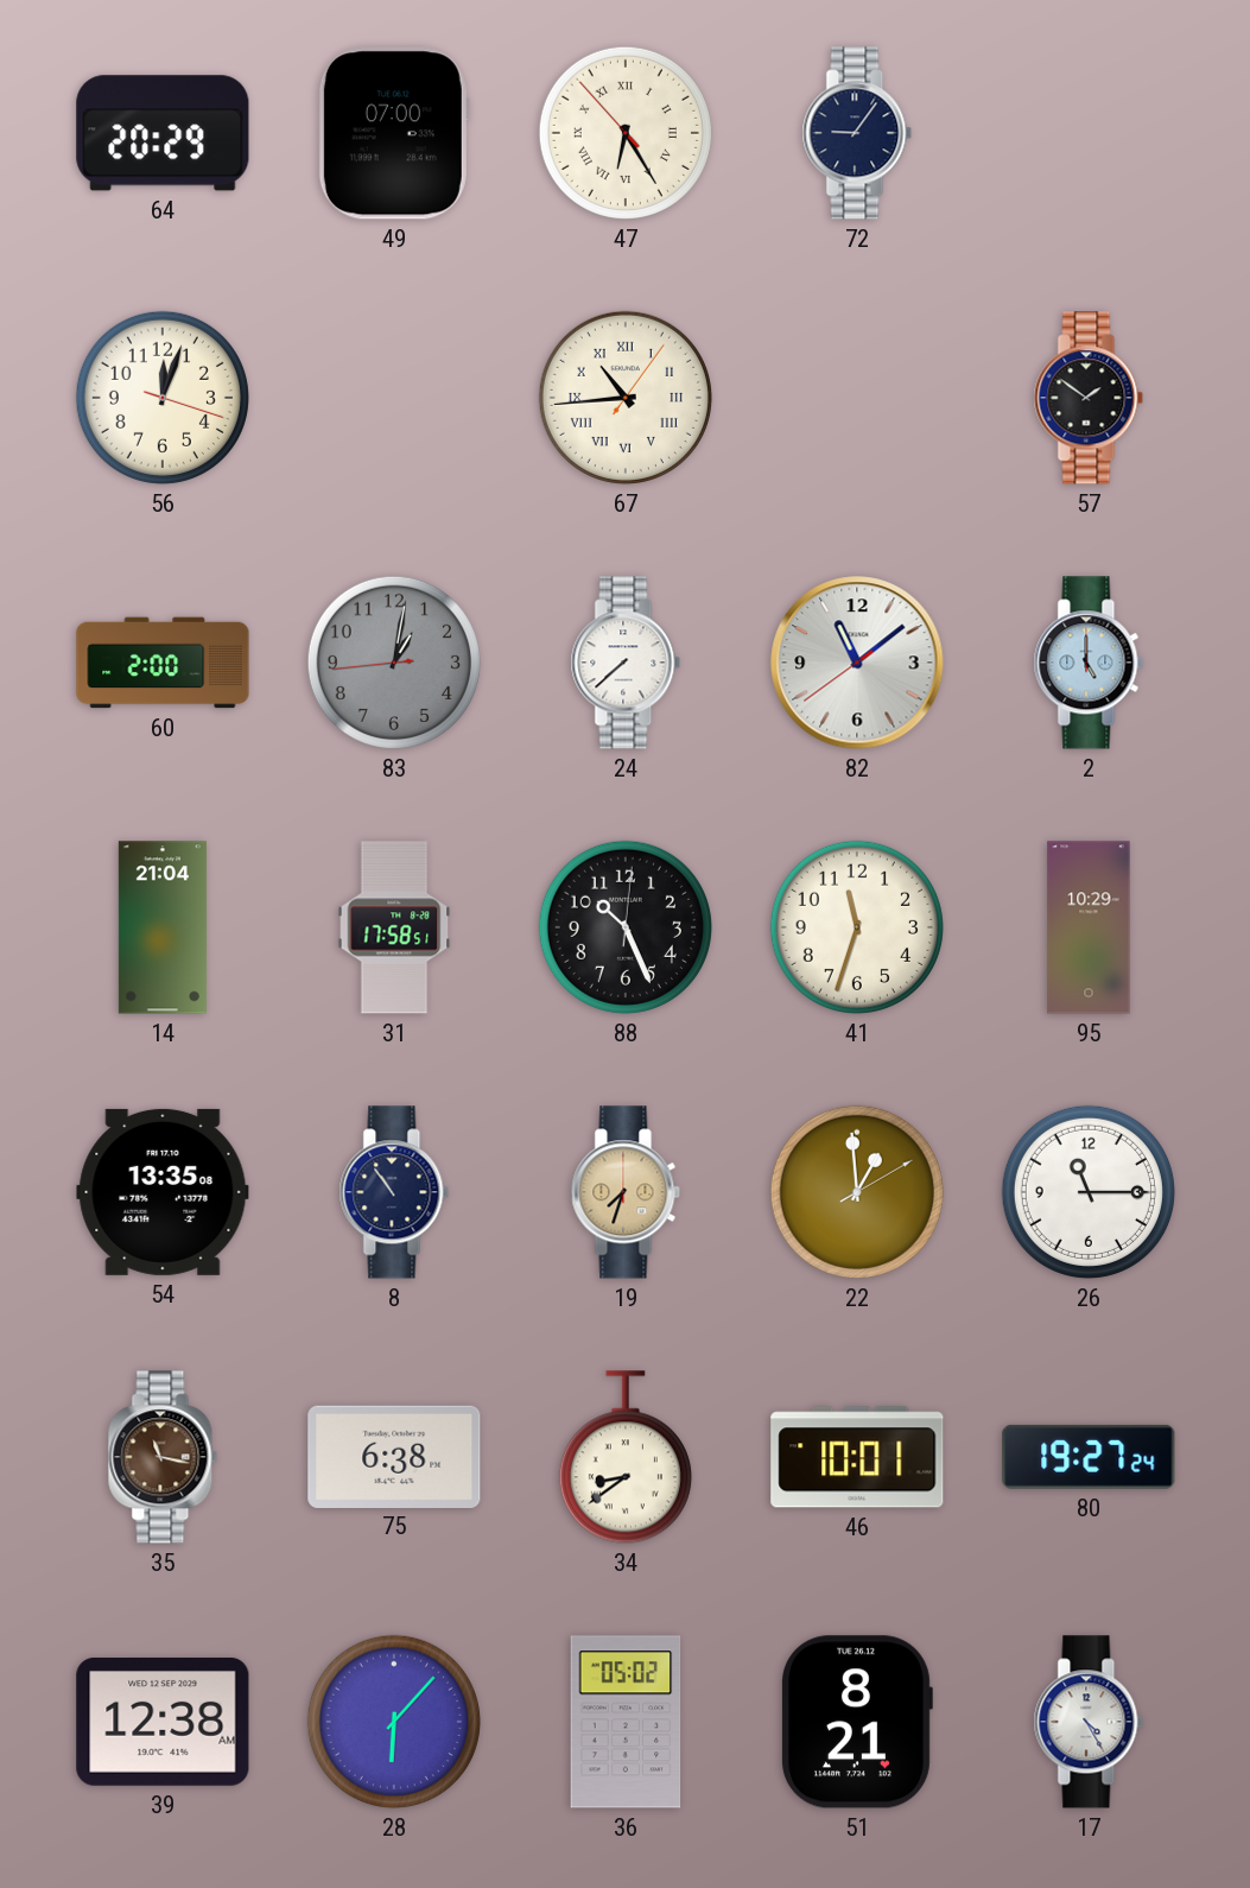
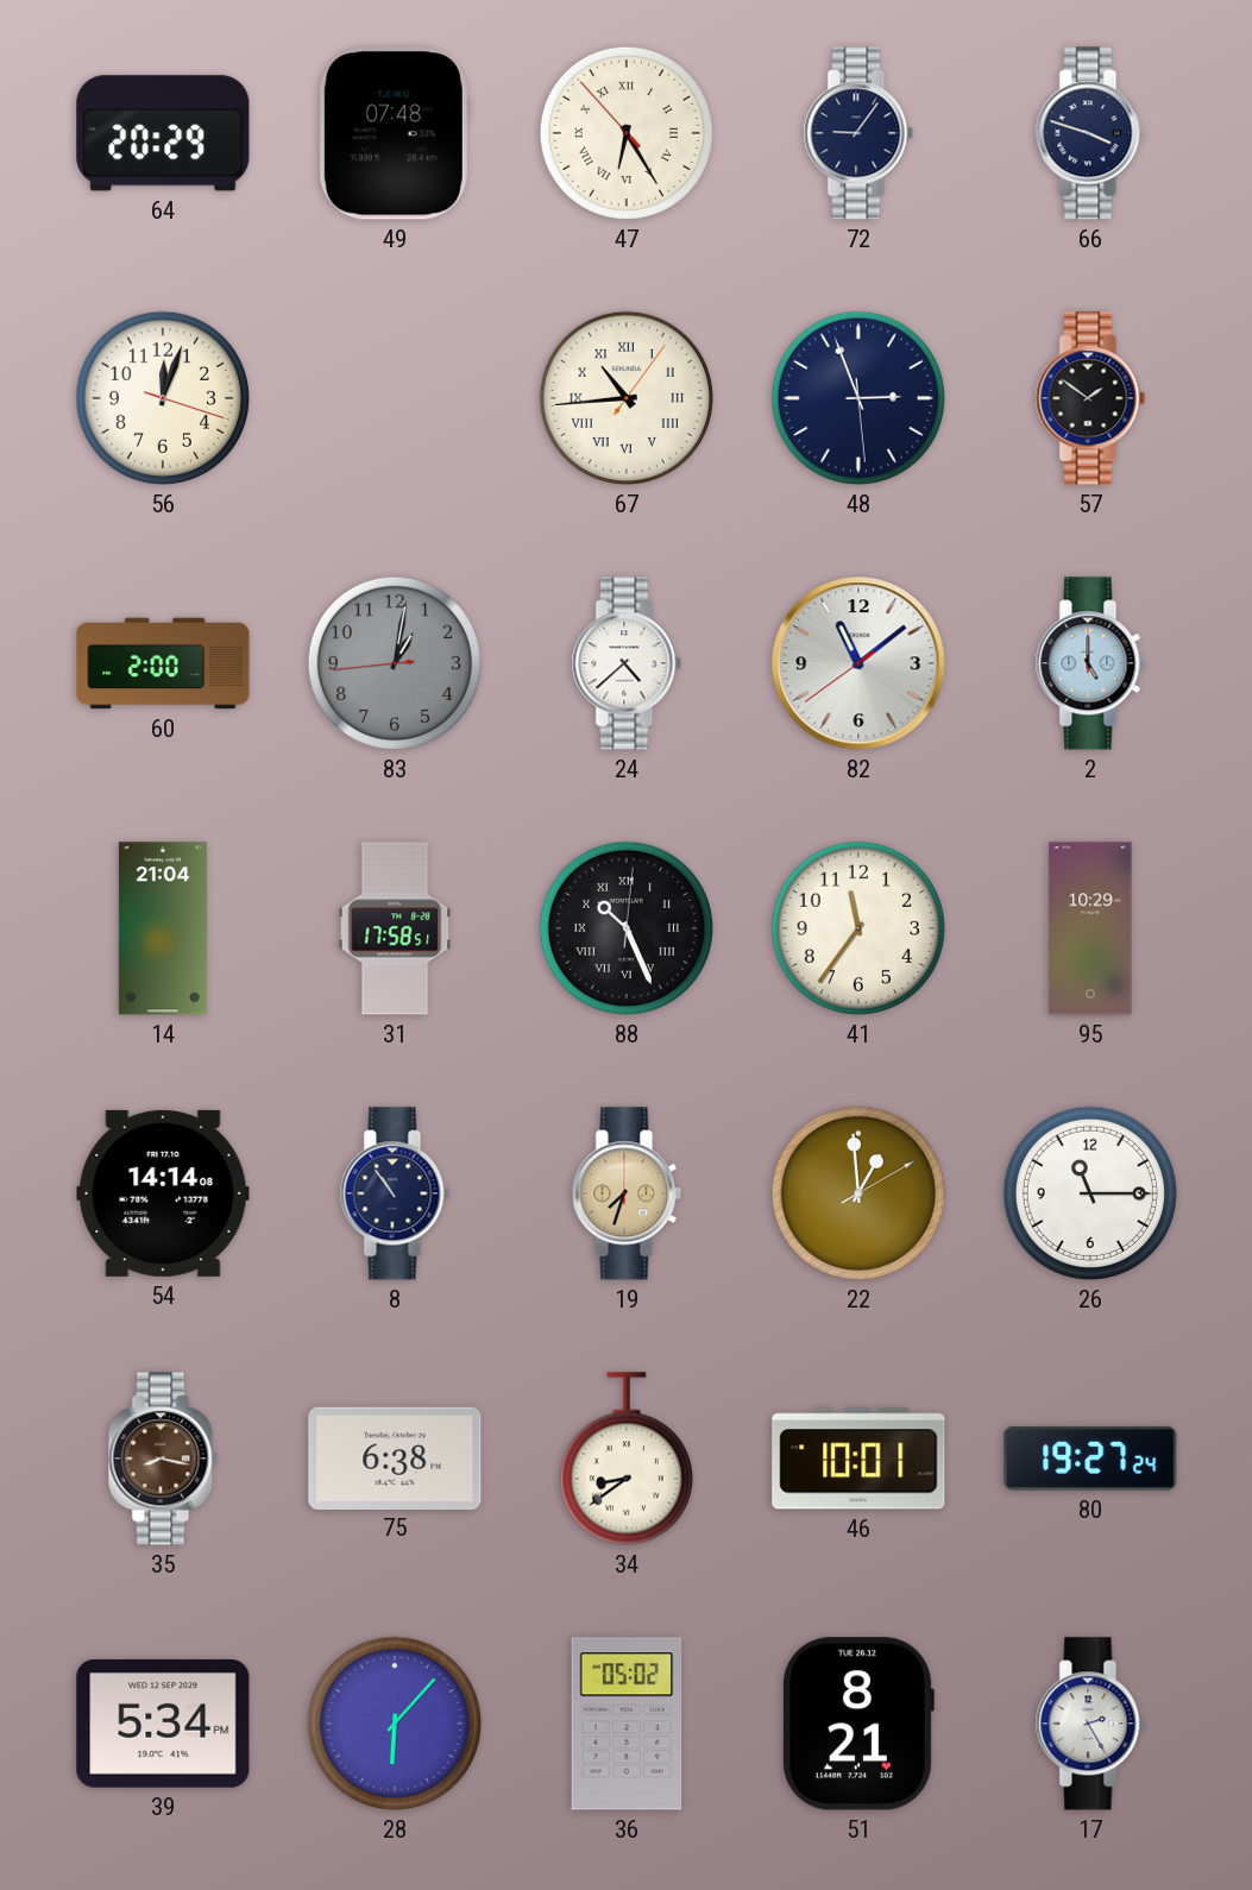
49: 07:00 -> 07:48 (395, 133)
66: none -> 3:48 (1090, 133)
48: none -> 2:56 (858, 398)
24: 7:38 -> 4:38 (627, 663)
88 numerals: Arabic -> Roman (627, 928)
41: 11:33 -> 11:36 (858, 928)
54: 13:35 -> 14:14 (163, 1193)
35: 11:17 -> 8:17 (163, 1459)
39: 12:38 -> 5:34 (163, 1724)
17: 4:25 -> 2:25 (1090, 1724)
